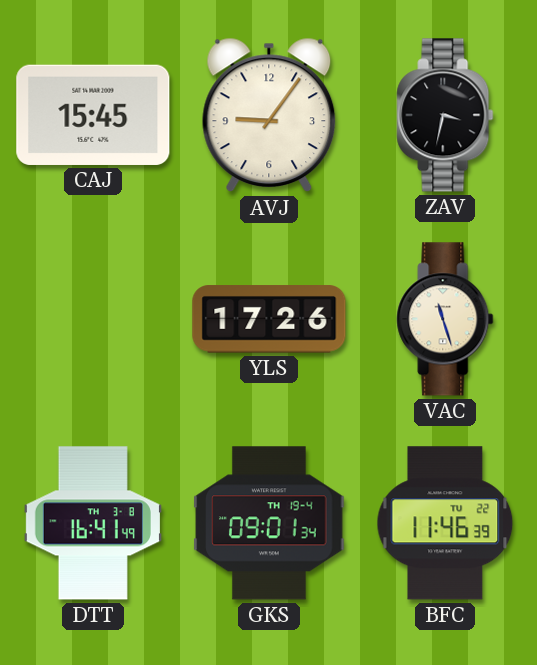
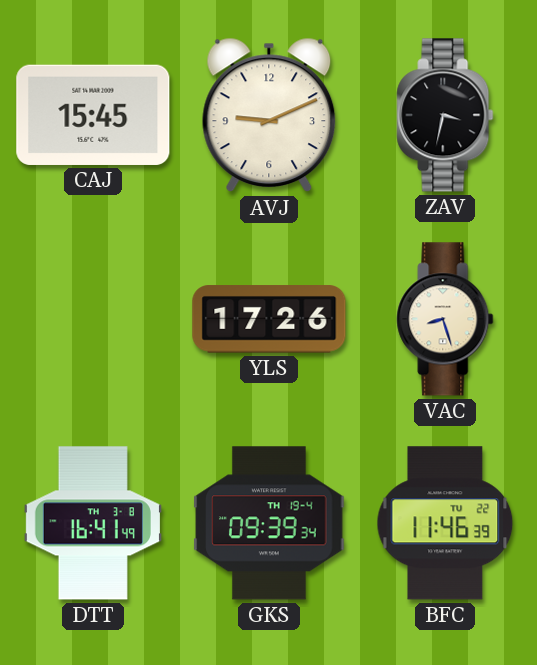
AVJ: 9:06 -> 9:11 (269, 115)
VAC: 11:27 -> 8:27 (445, 319)
GKS: 09:01 -> 09:39 (269, 523)
